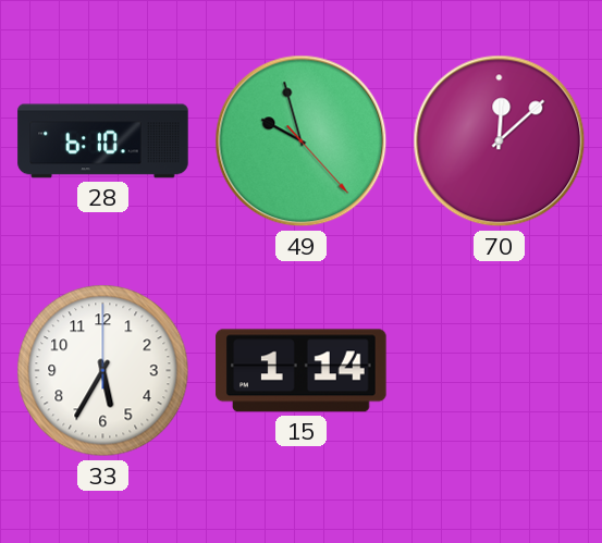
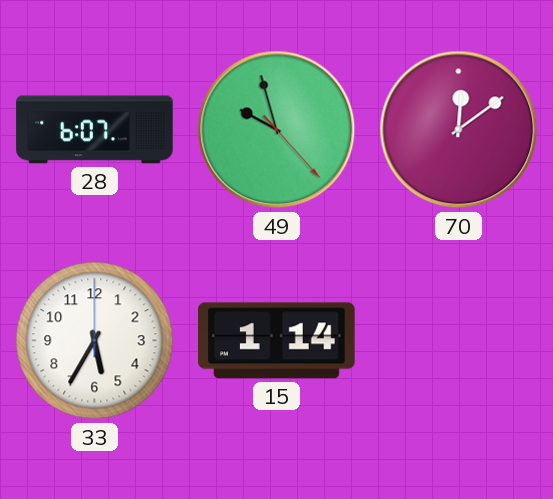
28: 6:10 -> 6:07 (95, 130)
70: 12:08 -> 12:09 (459, 130)
